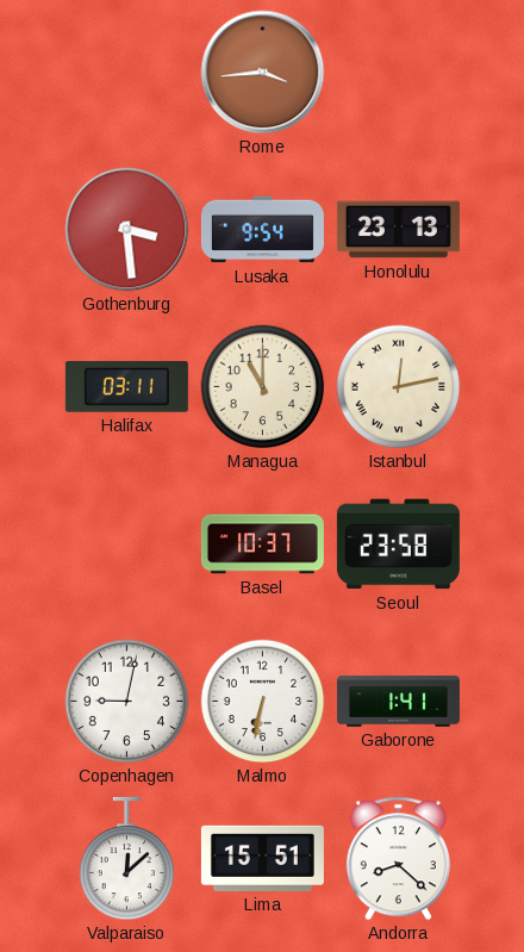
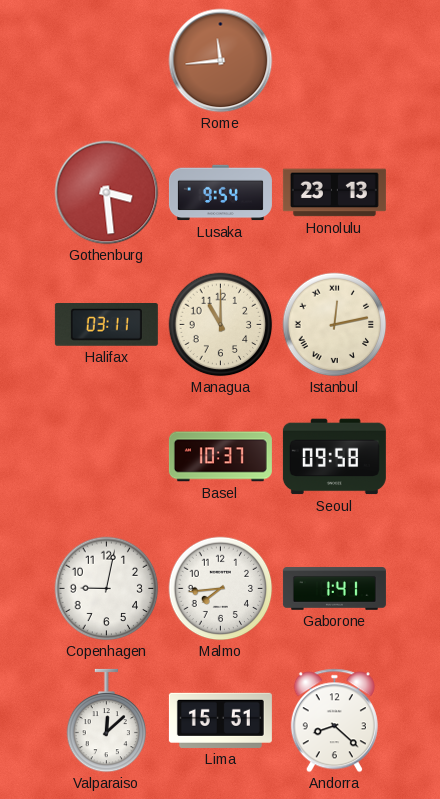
Rome: 3:44 -> 11:44 (221, 61)
Seoul: 23:58 -> 09:58 (334, 457)
Malmo: 6:32 -> 7:44 (221, 589)
